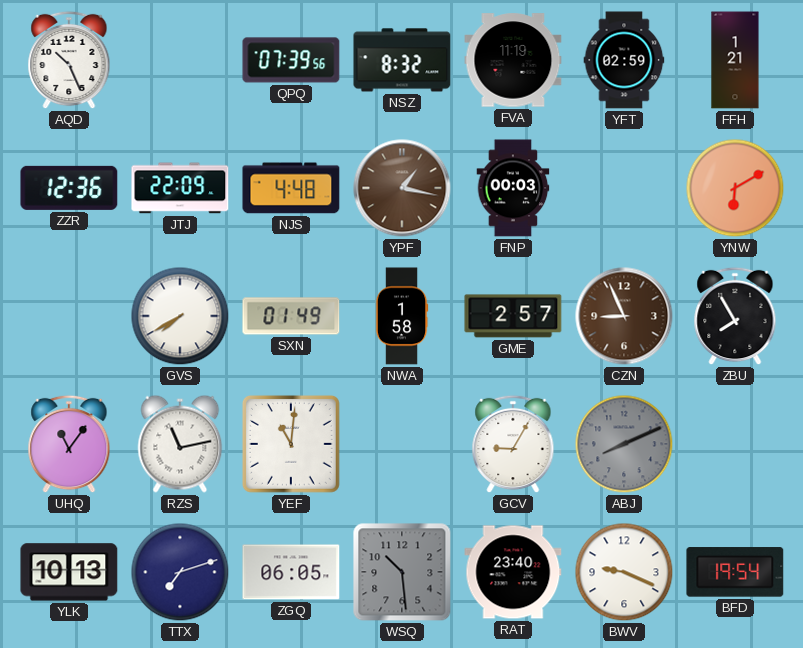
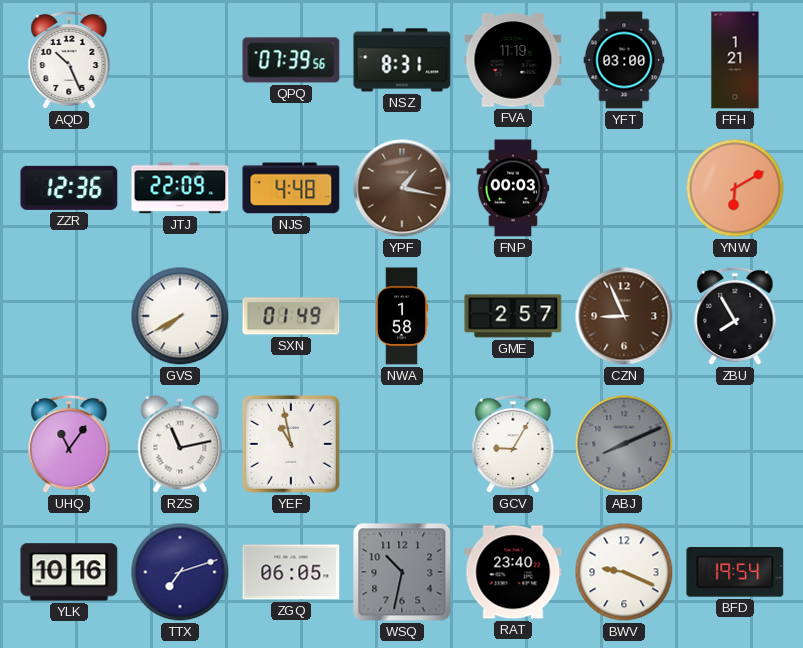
NSZ: 8:32 -> 8:31 (402, 60)
YFT: 02:59 -> 03:00 (624, 60)
YEF: 11:01 -> 10:58 (291, 444)
YLK: 10:13 -> 10:16 (69, 572)
WSQ: 10:29 -> 10:32 (402, 572)
